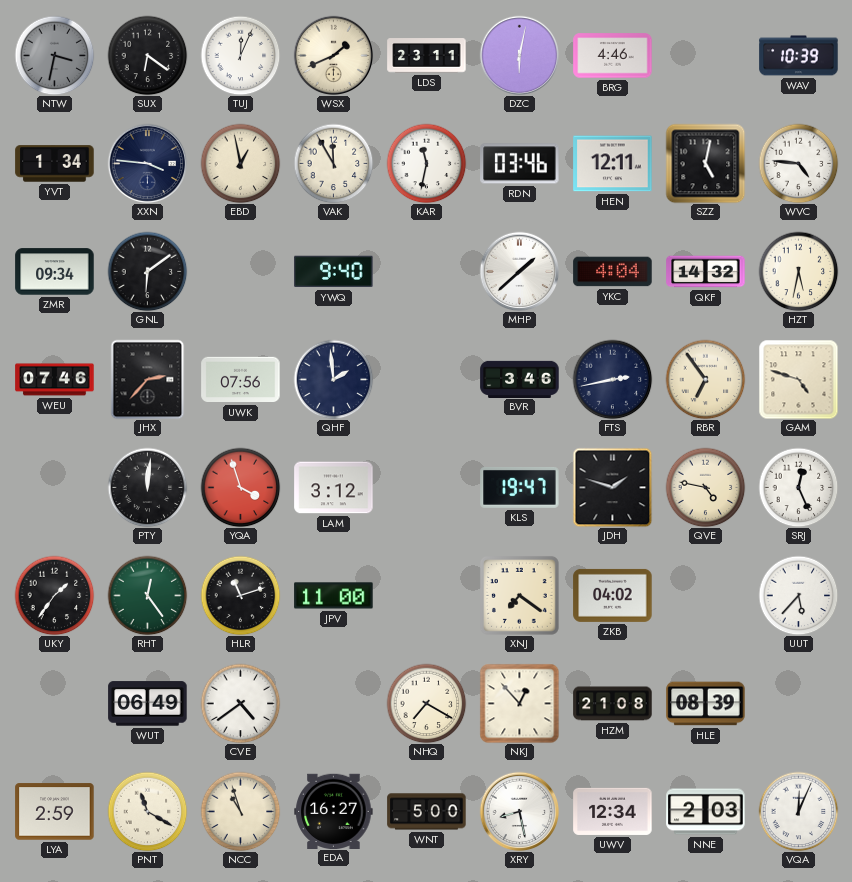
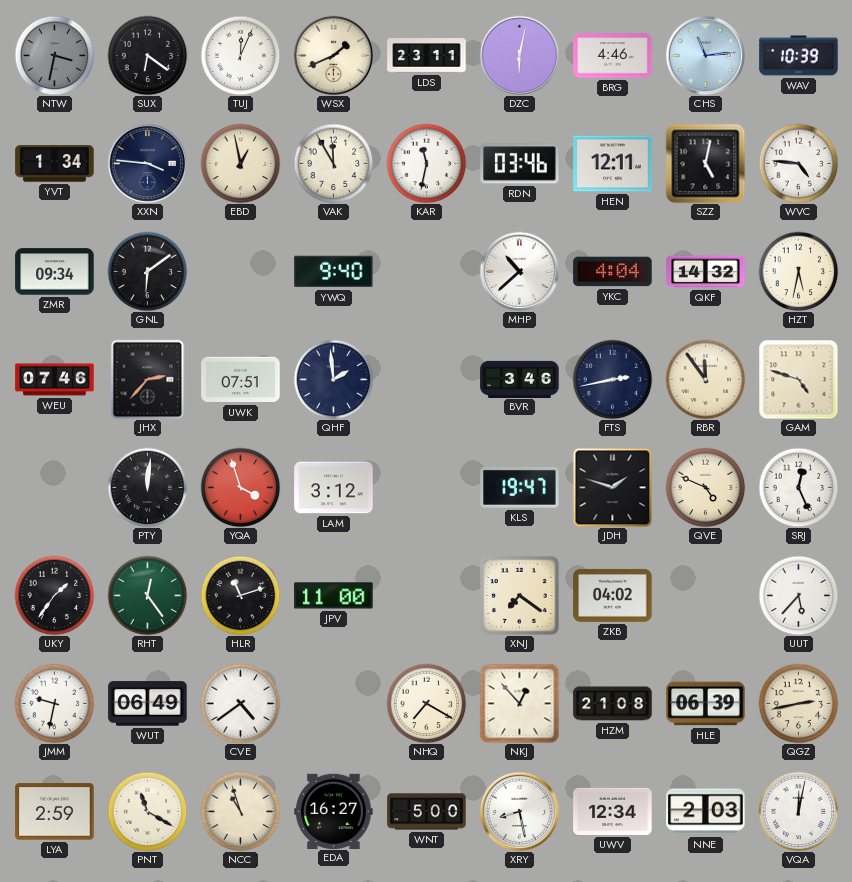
CHS: none -> 11:14 (705, 55)
MHP: 1:38 -> 10:38 (519, 271)
UWK: 07:56 -> 07:51 (241, 380)
RBR: 6:54 -> 11:54 (705, 379)
QVE: 4:47 -> 4:49 (705, 487)
JMM: none -> 9:32 (54, 703)
HLE: 08:39 -> 06:39 (706, 704)
QGZ: none -> 2:43 (798, 703)
VQA: 12:04 -> 12:02 (798, 811)
